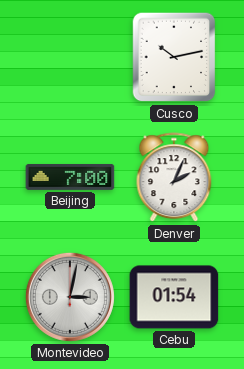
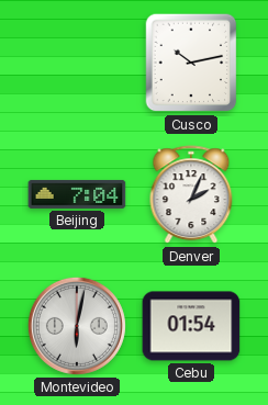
Beijing: 7:00 -> 7:04 (77, 194)
Montevideo: 3:02 -> 6:02 (77, 326)
